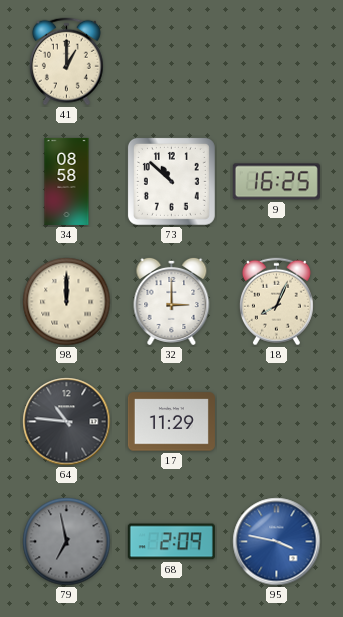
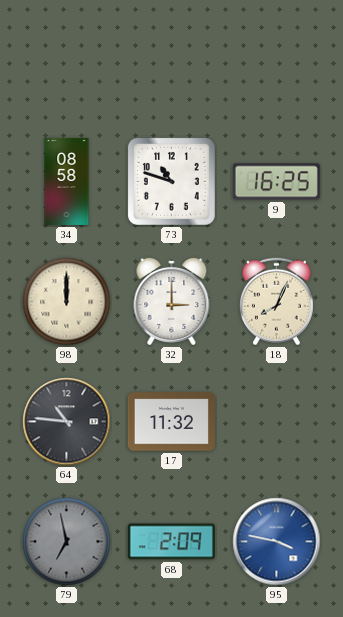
41: 1:00 -> none (66, 62)
73: 10:52 -> 10:48 (171, 181)
17: 11:29 -> 11:32 (171, 422)
